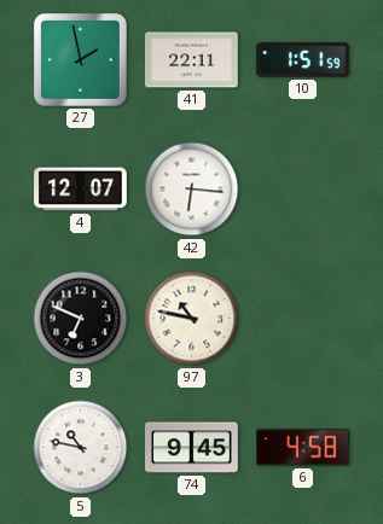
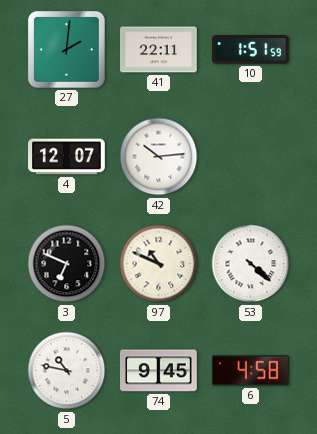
27: 1:58 -> 2:01 (66, 49)
42: 6:16 -> 10:14 (159, 157)
97: 10:47 -> 10:49 (159, 264)
53: none -> 4:22 (251, 264)
